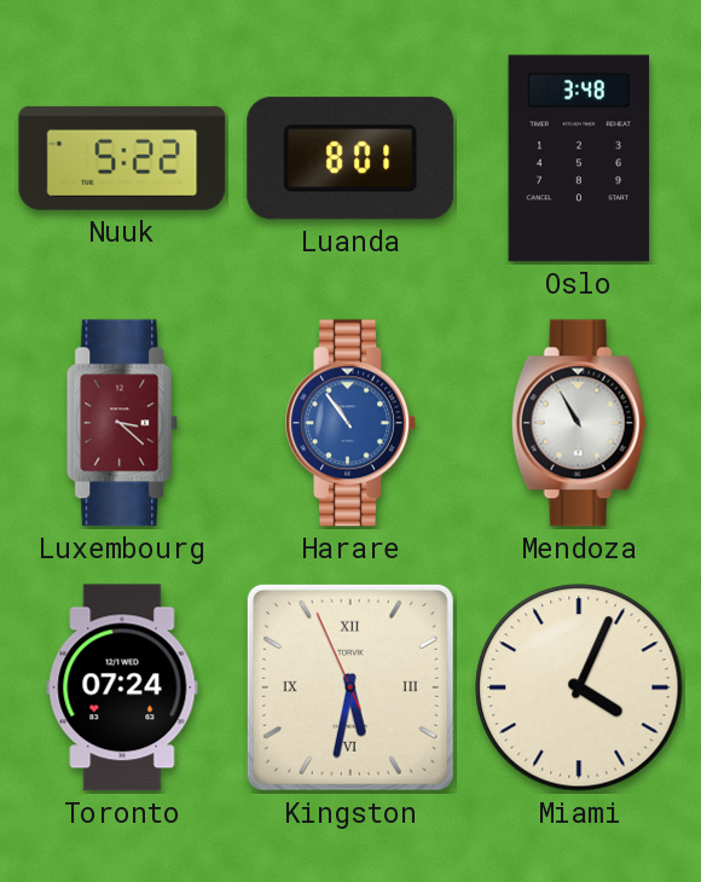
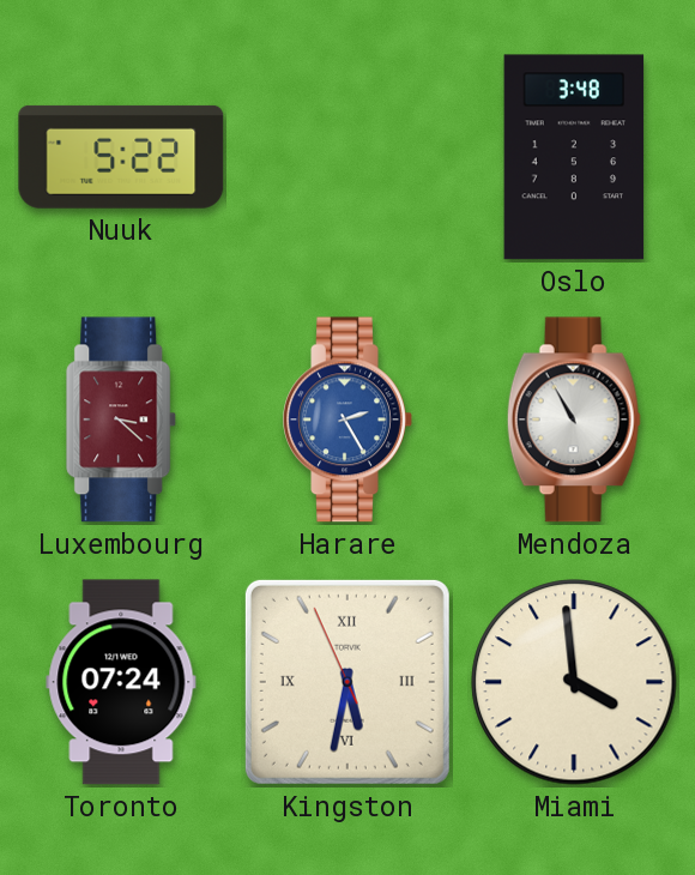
Luanda: 8:01 -> none (350, 158)
Harare: 10:54 -> 2:25 (347, 420)
Miami: 4:04 -> 3:59 (574, 682)
